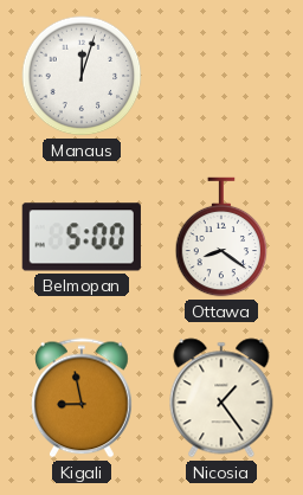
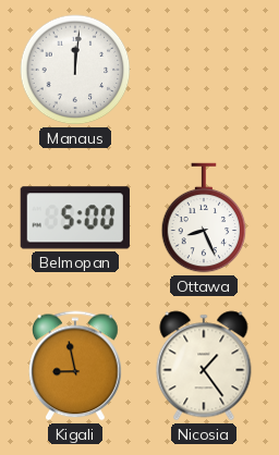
Manaus: 12:03 -> 12:01 (75, 70)
Ottawa: 8:21 -> 8:26 (204, 218)
